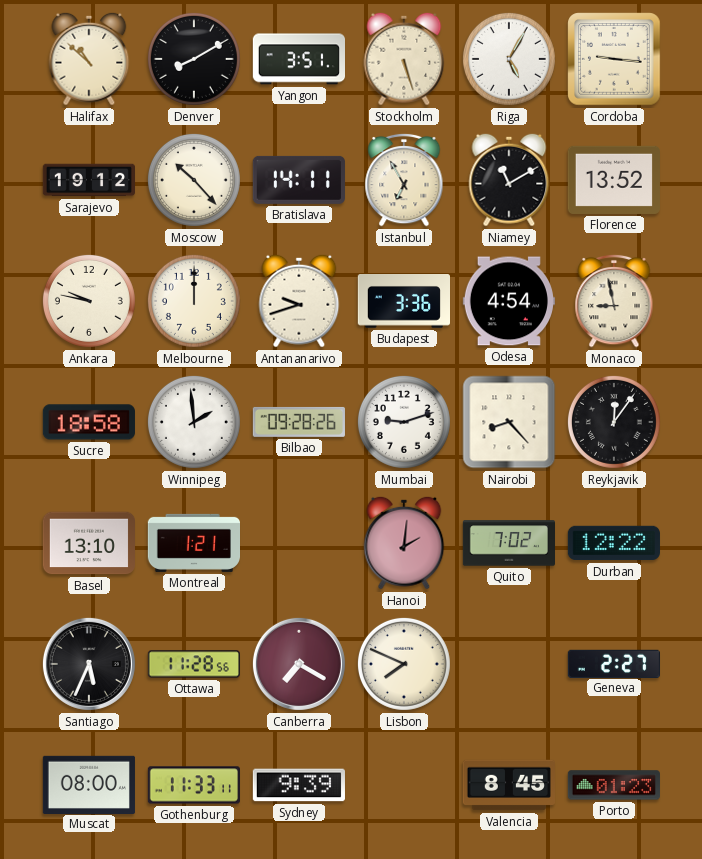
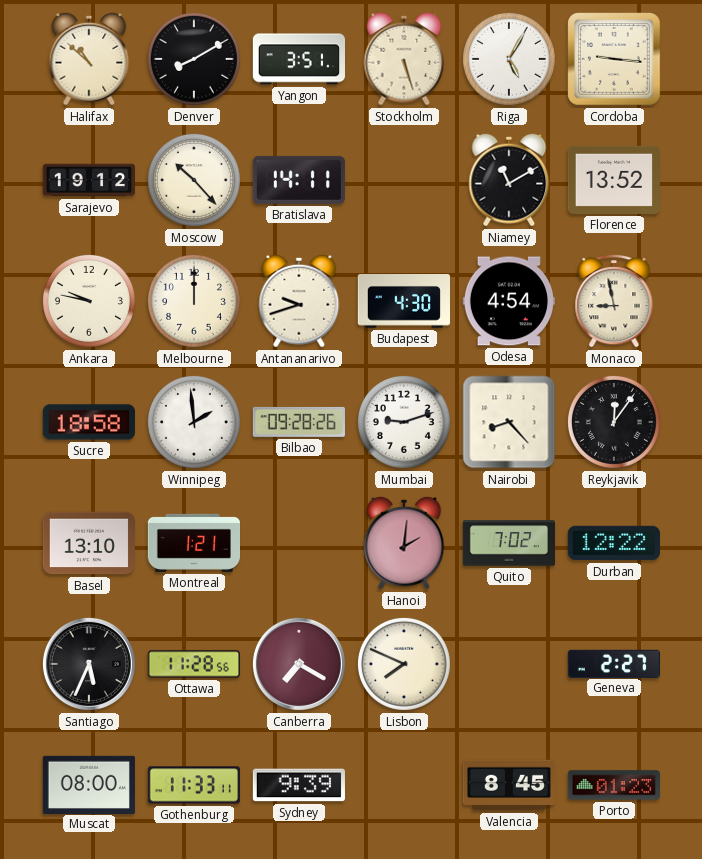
Istanbul: 6:55 -> none (404, 180)
Budapest: 3:36 -> 4:30 (403, 302)
